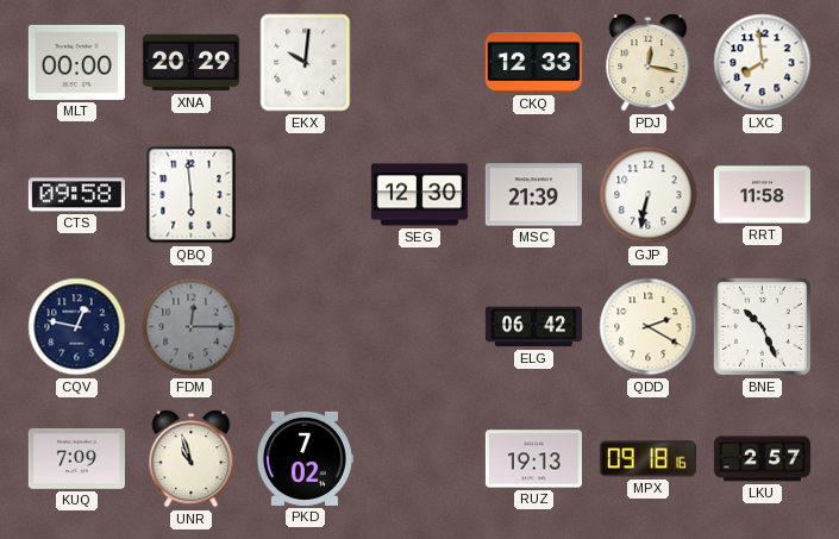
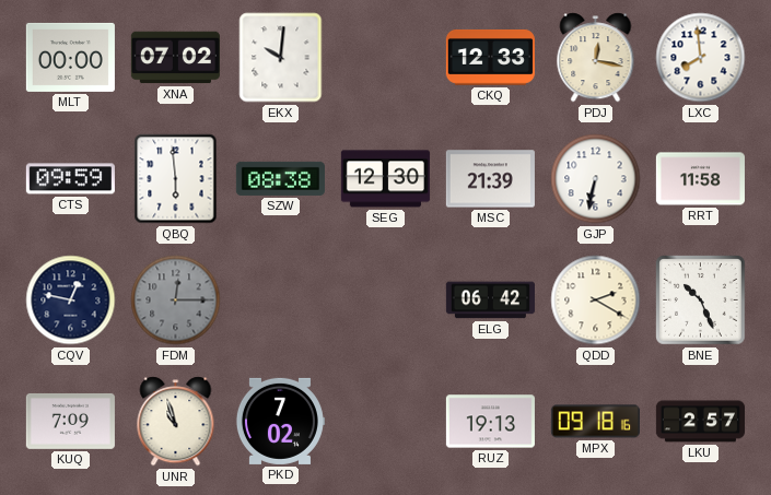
XNA: 20:29 -> 07:02 (175, 58)
CTS: 09:58 -> 09:59 (70, 179)
SZW: none -> 08:38 (280, 178)
